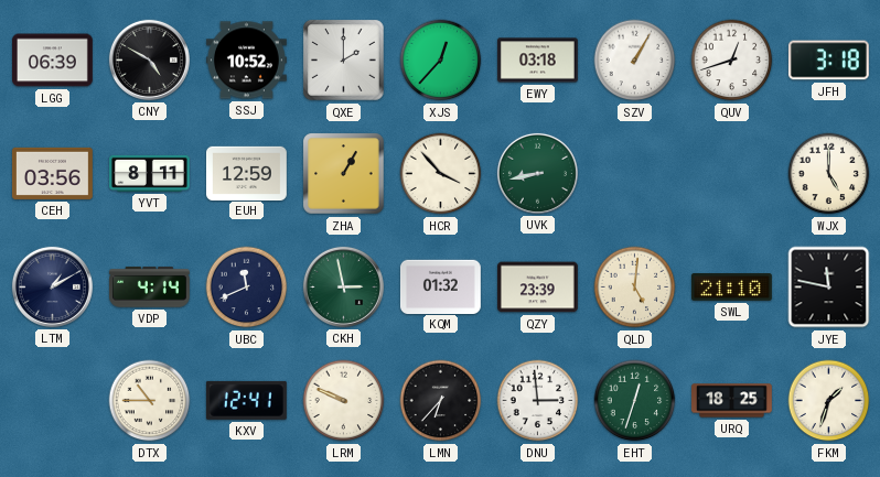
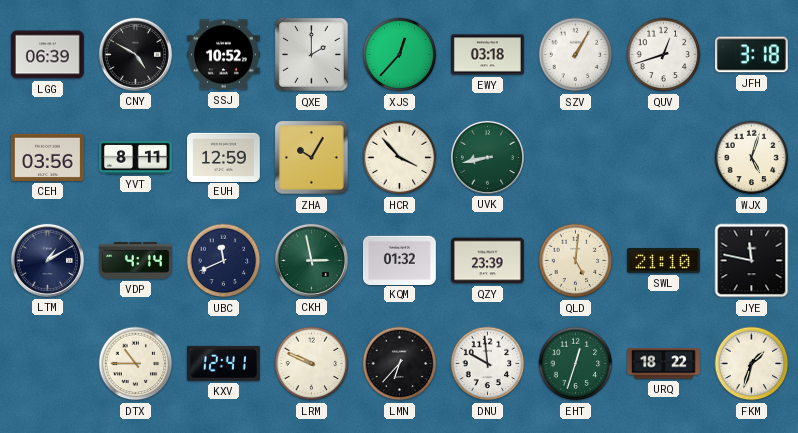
ZHA: 1:05 -> 10:05 (312, 158)
WJX: 5:00 -> 5:03 (752, 158)
DNU: 2:59 -> 9:59 (488, 364)
URQ: 18:25 -> 18:22 (664, 364)
